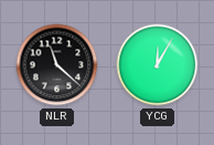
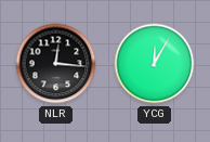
NLR: 11:22 -> 12:16 (56, 64)
